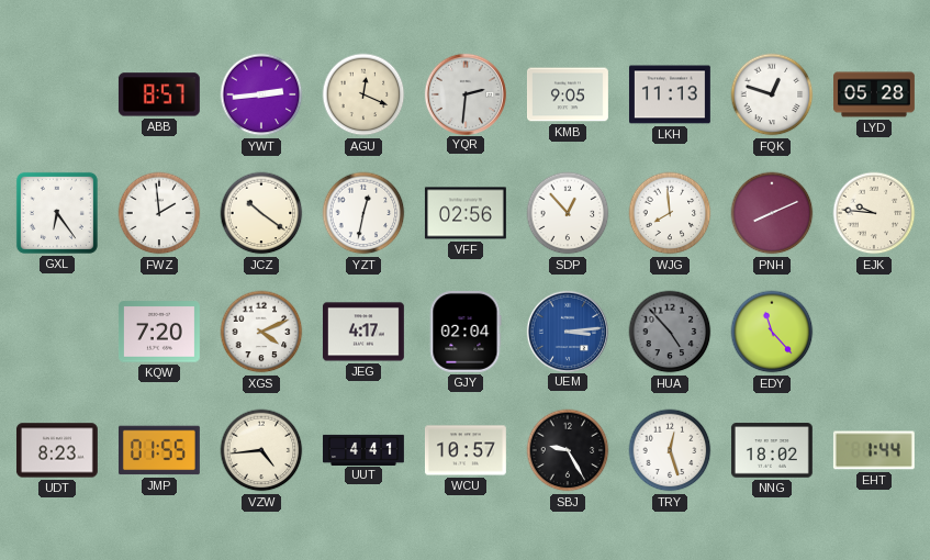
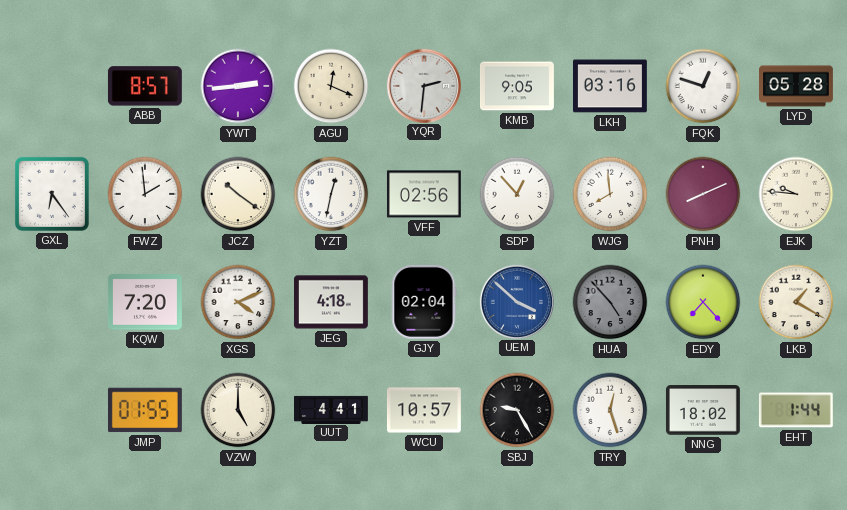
LKH: 11:13 -> 03:16 (610, 86)
JEG: 4:17 -> 4:18 (331, 302)
UEM: 3:14 -> 3:52 (516, 301)
EDY: 11:23 -> 7:23 (703, 302)
LKB: none -> 1:20 (796, 302)
UDT: 8:23 -> none (57, 450)
VZW: 4:44 -> 5:00 (238, 410)
